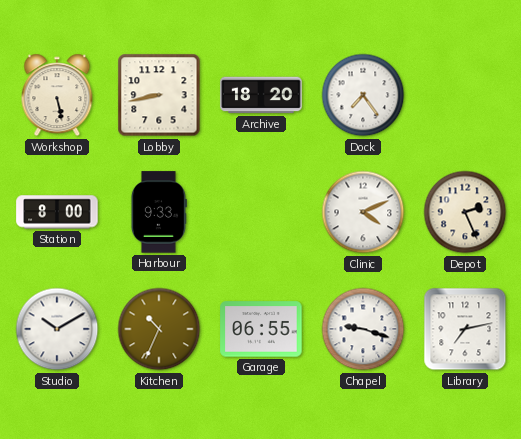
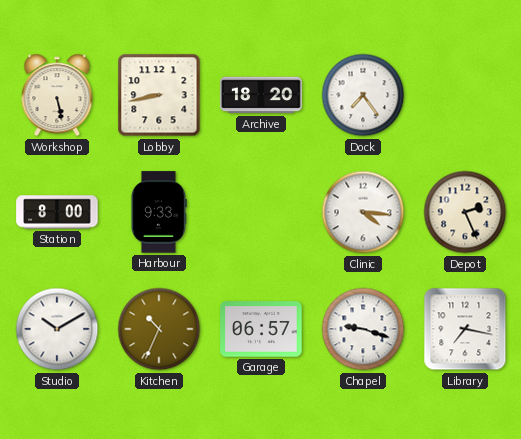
Clinic: 4:11 -> 4:16 (363, 212)
Garage: 06:55 -> 06:57 (261, 329)
Library: 7:13 -> 7:17 (465, 329)
